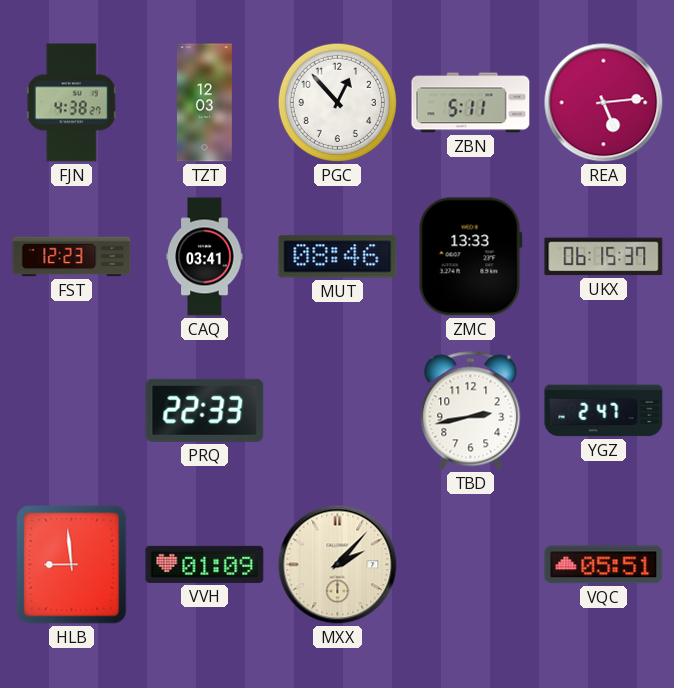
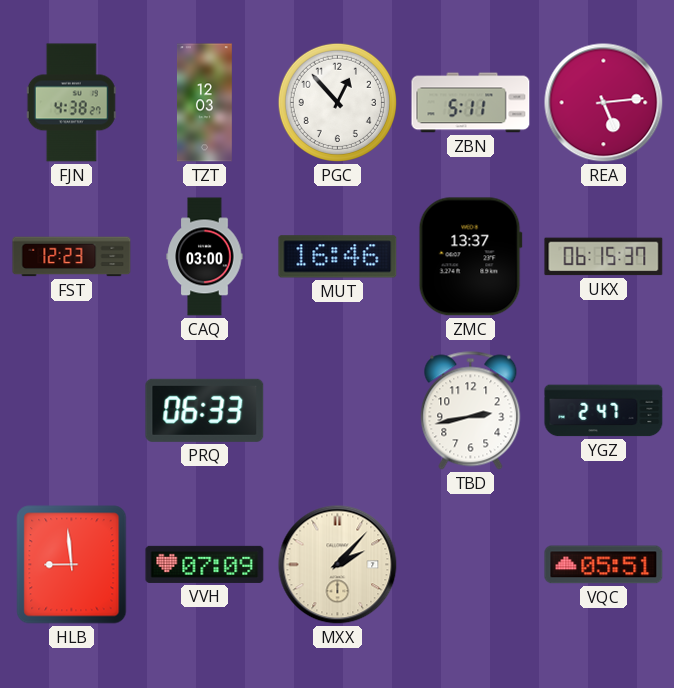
CAQ: 03:41 -> 03:00 (205, 257)
MUT: 08:46 -> 16:46 (338, 257)
ZMC: 13:33 -> 13:37 (470, 257)
PRQ: 22:33 -> 06:33 (205, 410)
VVH: 01:09 -> 07:09 (205, 564)
